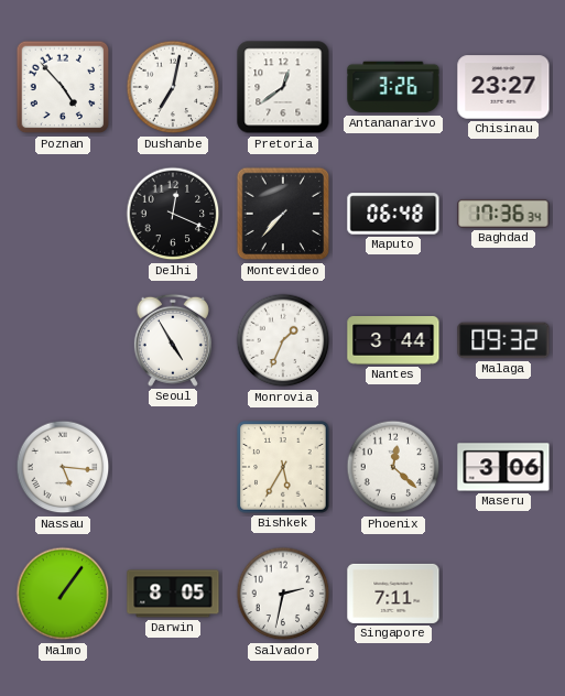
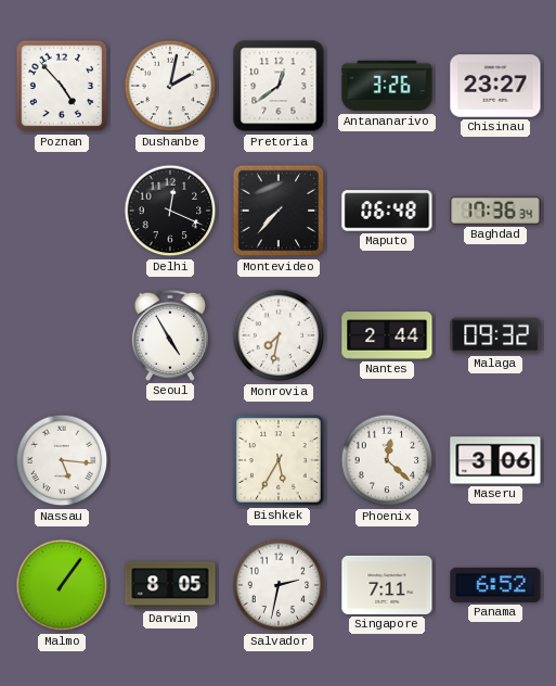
Dushanbe: 7:02 -> 2:02 (170, 86)
Monrovia: 1:34 -> 7:32 (279, 335)
Nantes: 3:44 -> 2:44 (387, 336)
Panama: none -> 6:52 (495, 585)
